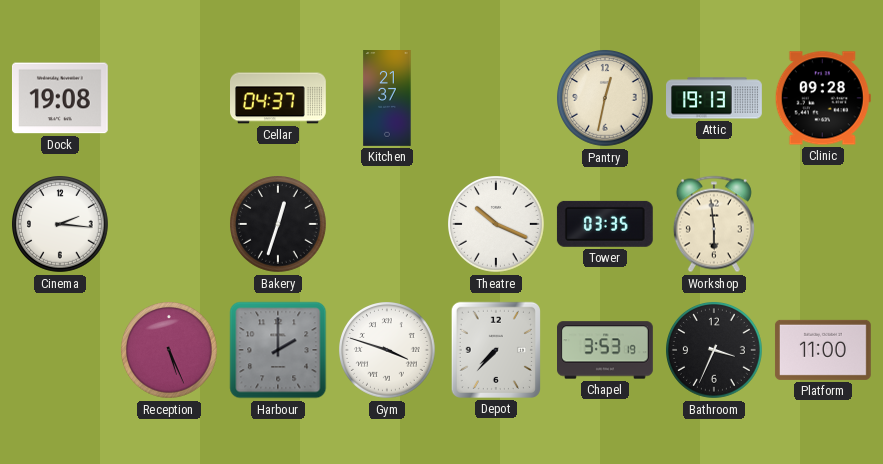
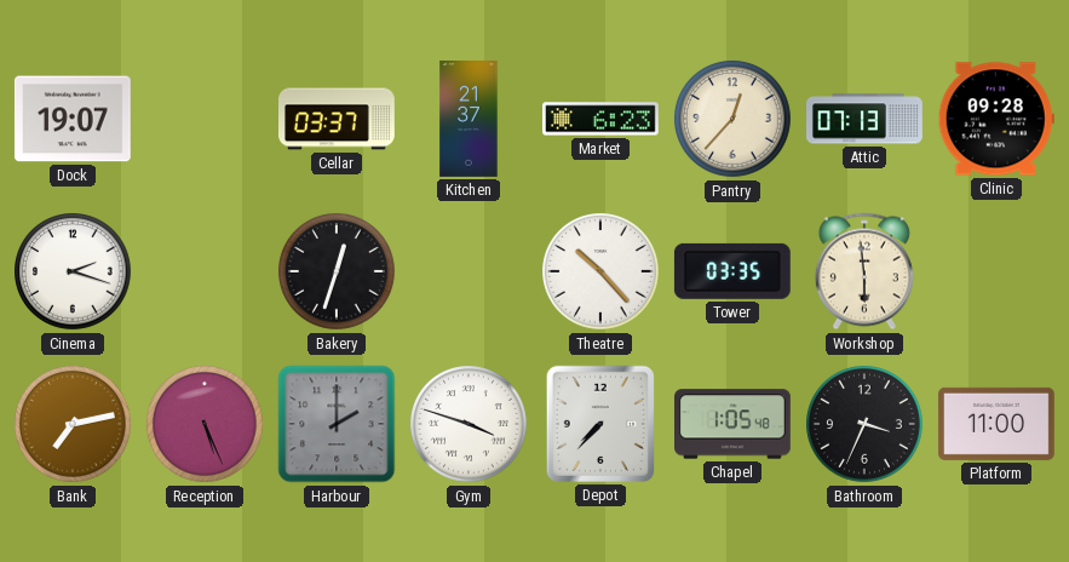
Dock: 19:08 -> 19:07 (73, 119)
Cellar: 04:37 -> 03:37 (338, 119)
Market: none -> 6:23 (602, 119)
Pantry: 12:32 -> 12:37 (734, 120)
Attic: 19:13 -> 07:13 (866, 119)
Cinema: 2:16 -> 2:18 (74, 273)
Theatre: 10:19 -> 10:23 (602, 273)
Bank: none -> 7:13 (74, 425)
Chapel: 3:53 -> 1:05 (734, 424)
